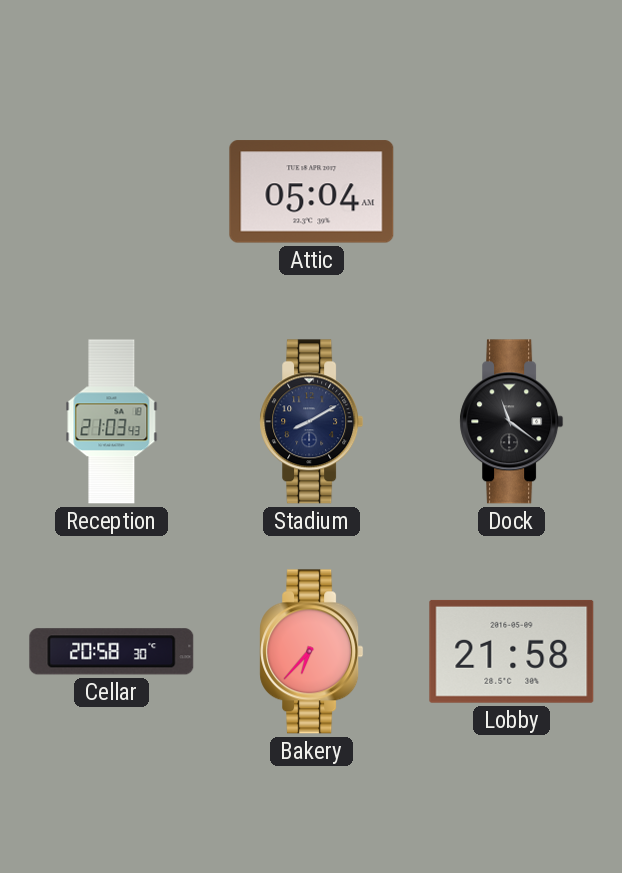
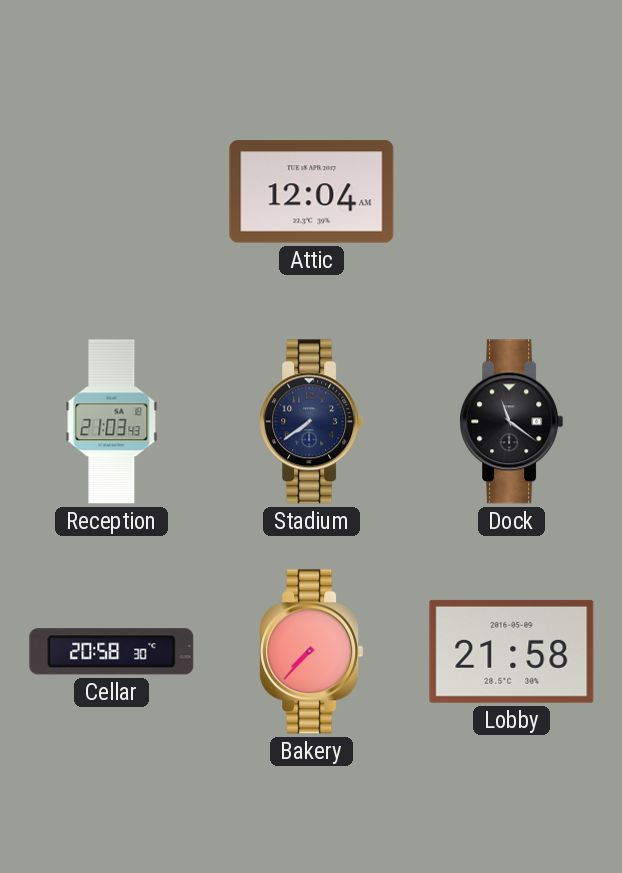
Attic: 05:04 -> 12:04 (312, 192)
Stadium: 8:10 -> 7:39 (312, 422)
Bakery: 6:37 -> 7:37 (312, 652)
